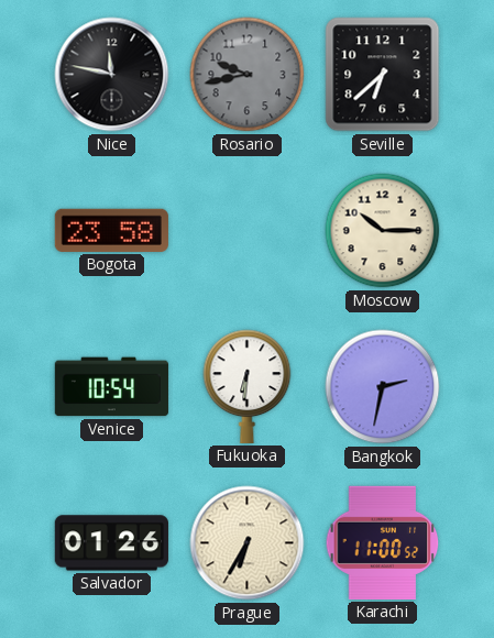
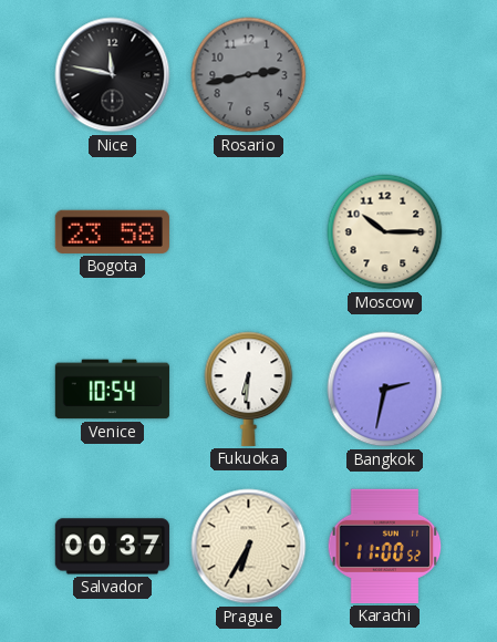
Rosario: 9:43 -> 2:43 (249, 75)
Seville: 6:38 -> none (383, 75)
Salvador: 01:26 -> 00:37 (112, 547)
